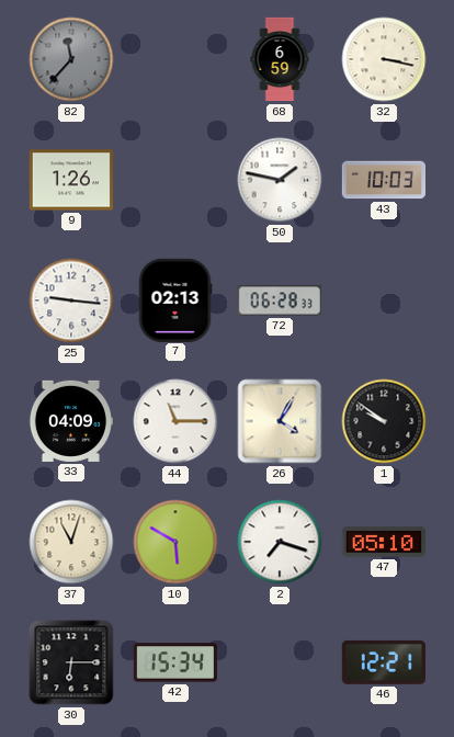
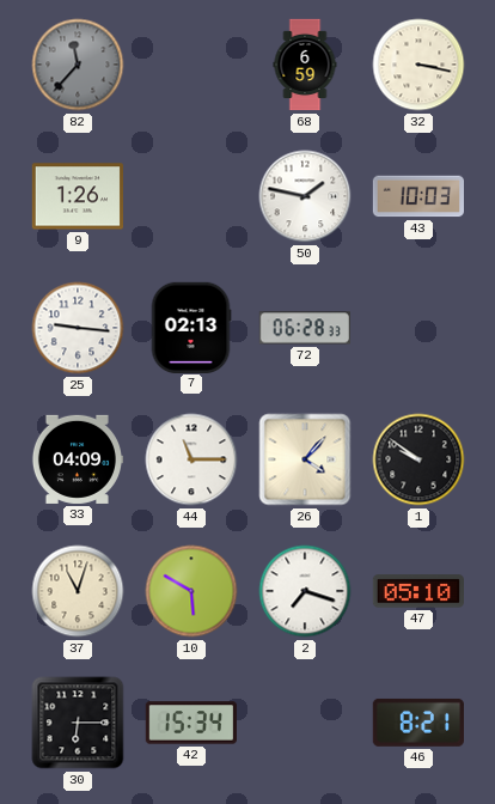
26: 4:05 -> 4:07 (305, 459)
46: 12:21 -> 8:21 (418, 723)
